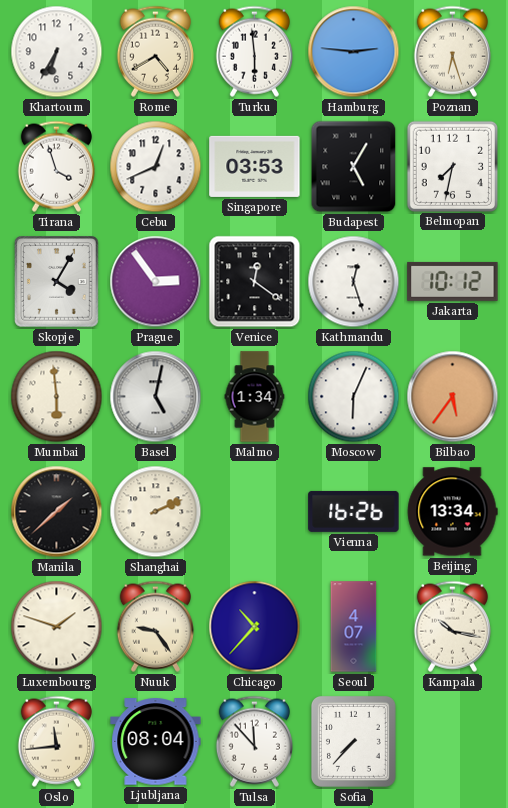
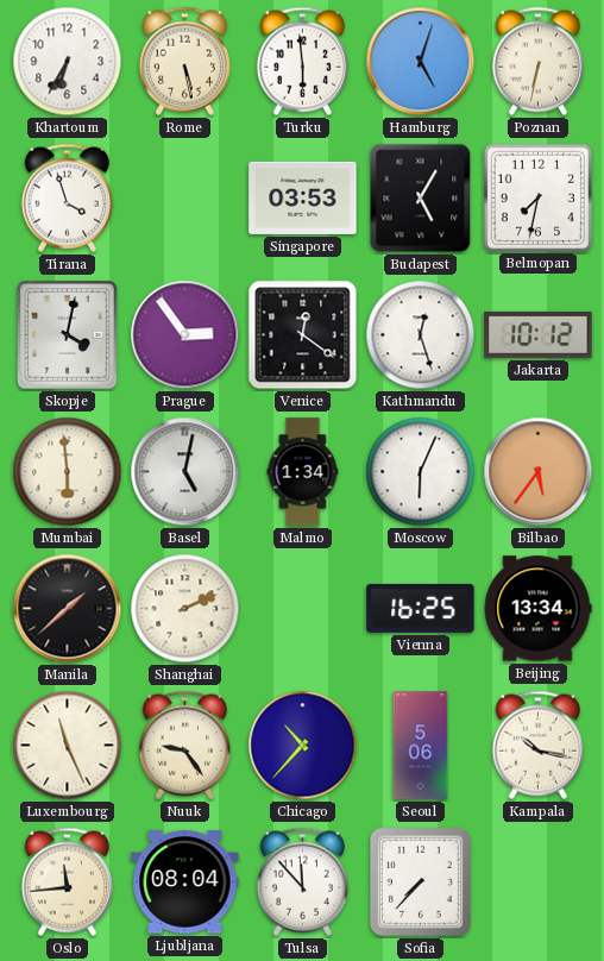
Rome: 4:40 -> 5:28 (184, 61)
Hamburg: 2:46 -> 5:03 (421, 62)
Poznan: 6:27 -> 6:32 (537, 61)
Cebu: 12:41 -> none (156, 167)
Skopje: 4:05 -> 4:02 (68, 335)
Vienna: 16:26 -> 16:25 (421, 608)
Luxembourg: 1:48 -> 11:26 (68, 746)
Seoul: 4:07 -> 5:06 (421, 746)
